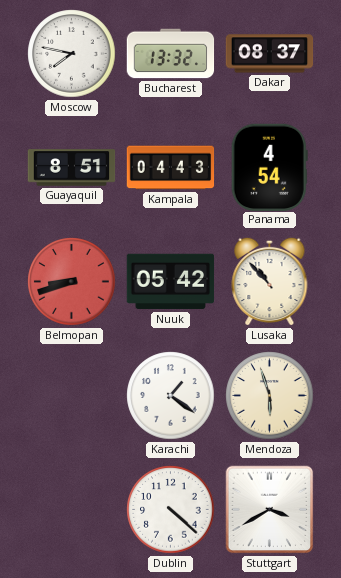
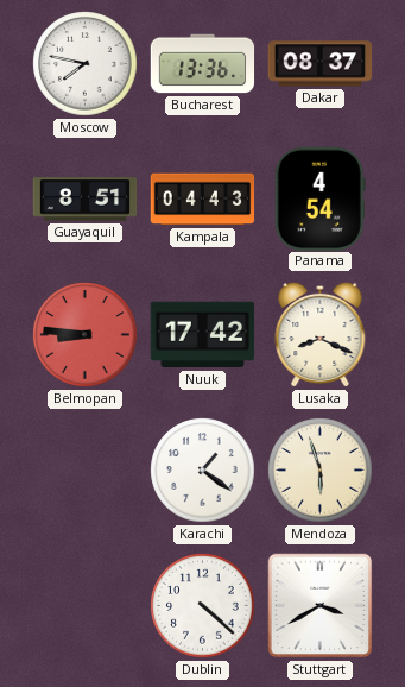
Bucharest: 13:32 -> 13:36 (203, 64)
Belmopan: 8:42 -> 8:46 (86, 335)
Nuuk: 05:42 -> 17:42 (203, 335)
Lusaka: 10:53 -> 8:19 (321, 334)
